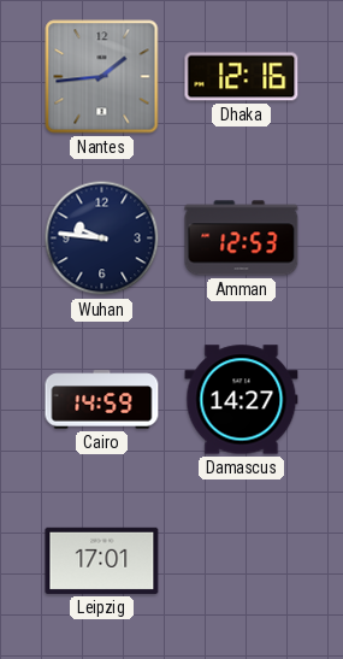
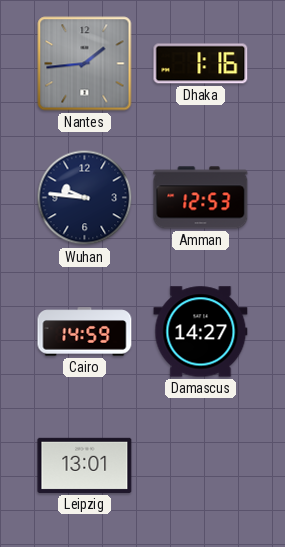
Dhaka: 12:16 -> 1:16 (201, 64)
Leipzig: 17:01 -> 13:01 (85, 465)
